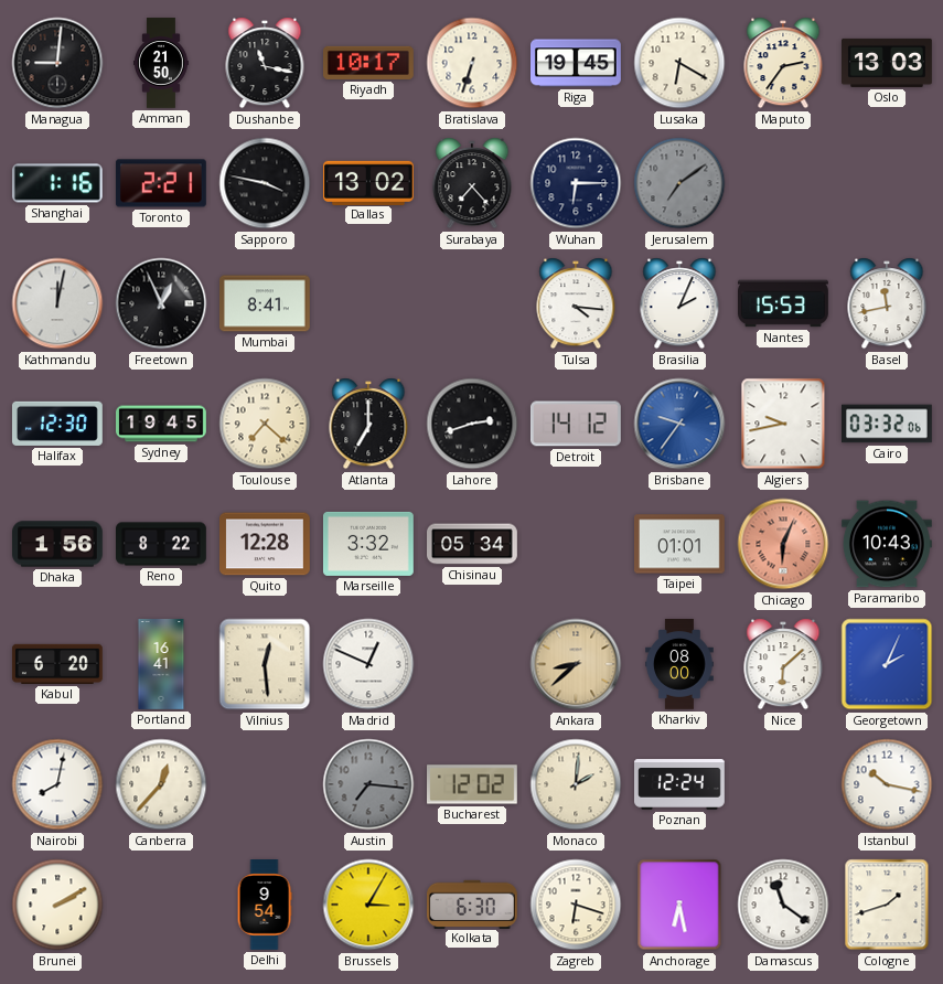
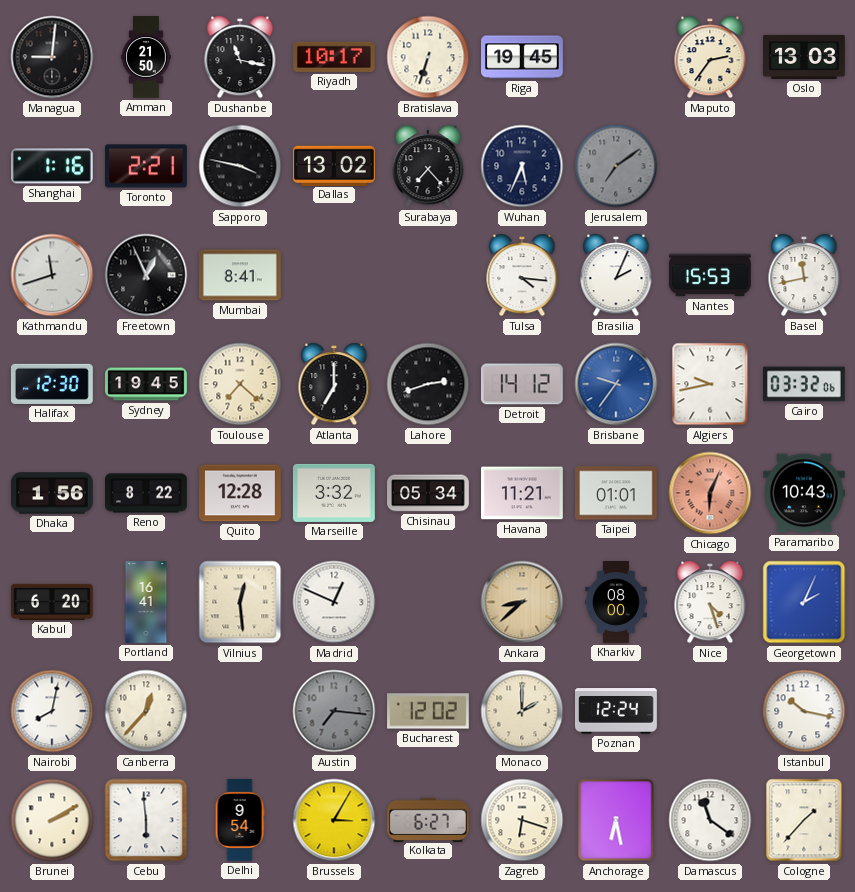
Lusaka: 6:20 -> none (679, 63)
Wuhan: 6:15 -> 5:34 (522, 166)
Kathmandu: 12:02 -> 11:42 (52, 275)
Havana: none -> 11:21 (523, 493)
Nice: 6:08 -> 4:27 (710, 602)
Monaco: 2:01 -> 2:00 (522, 711)
Cebu: none -> 5:59 (146, 820)
Kolkata: 6:30 -> 6:27 (428, 819)
Cologne: 1:42 -> 1:37 (804, 820)
